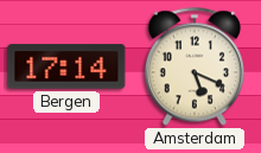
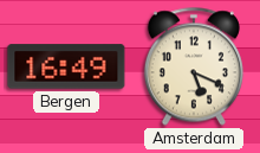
Bergen: 17:14 -> 16:49 (66, 66)
